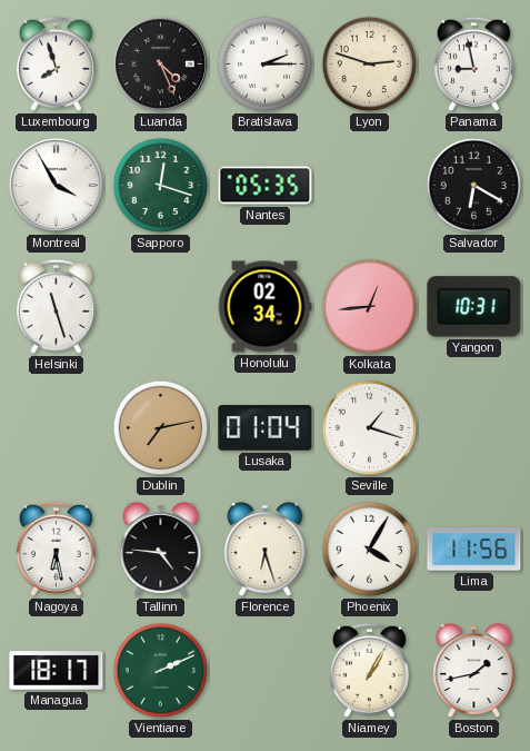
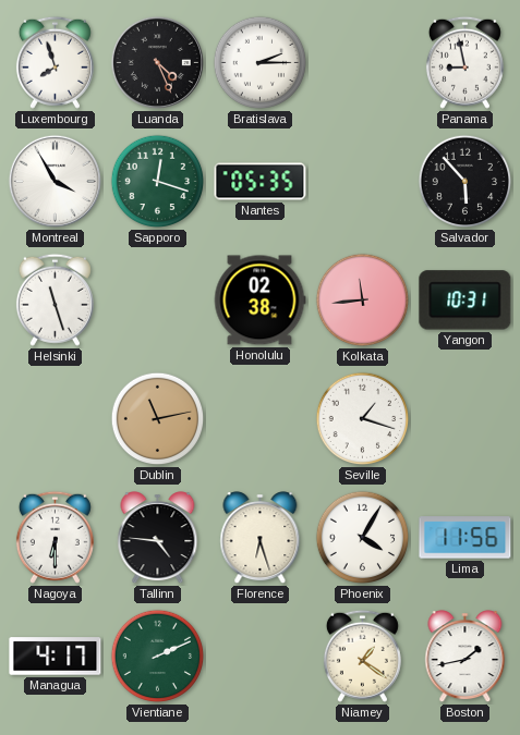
Lyon: 2:48 -> none (370, 65)
Salvador: 6:20 -> 5:53 (465, 182)
Honolulu: 02:34 -> 02:38 (259, 301)
Kolkata: 12:44 -> 11:44 (363, 301)
Dublin: 7:13 -> 11:13 (158, 419)
Lusaka: 01:04 -> none (266, 428)
Nagoya: 6:28 -> 6:30 (55, 537)
Managua: 18:17 -> 4:17 (56, 657)
Niamey: 1:05 -> 1:21 (362, 656)
